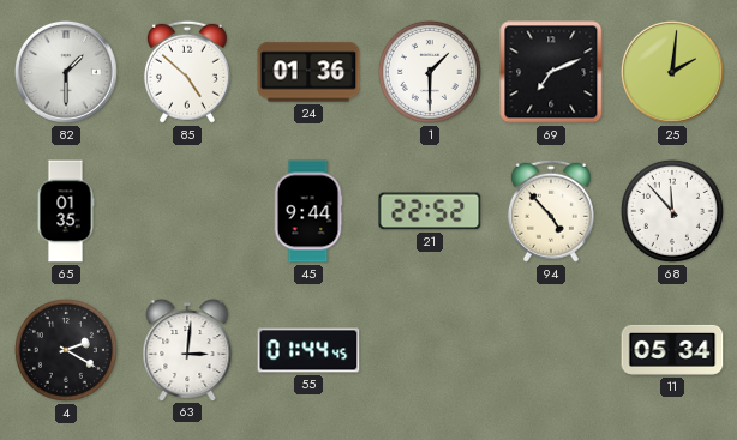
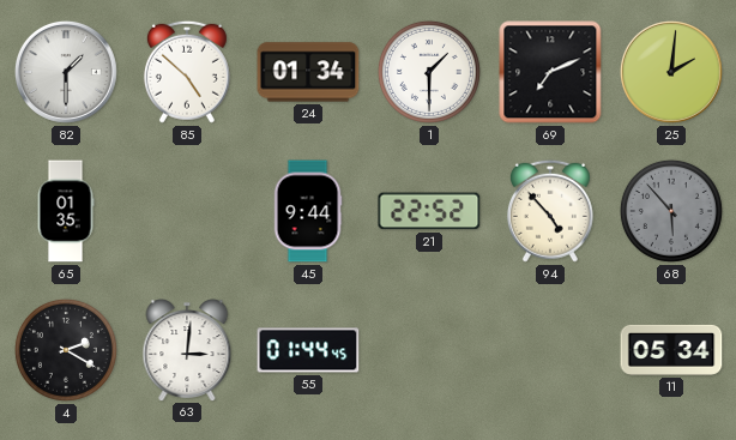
24: 01:36 -> 01:34 (308, 72)
68: 11:53 -> 5:53 (671, 211)
68 dial: white -> grey (671, 211)
